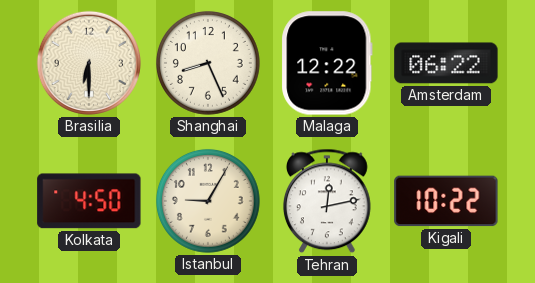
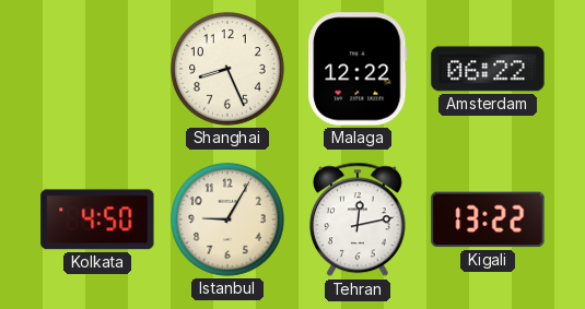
Brasilia: 6:30 -> none (89, 63)
Kigali: 10:22 -> 13:22 (488, 219)
